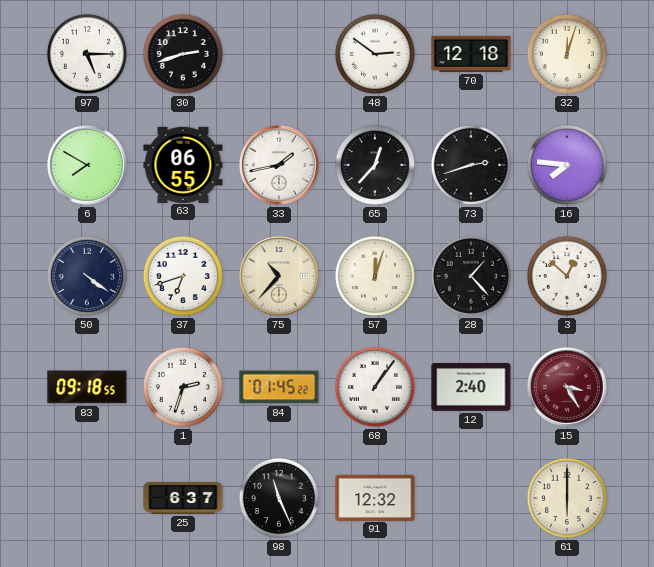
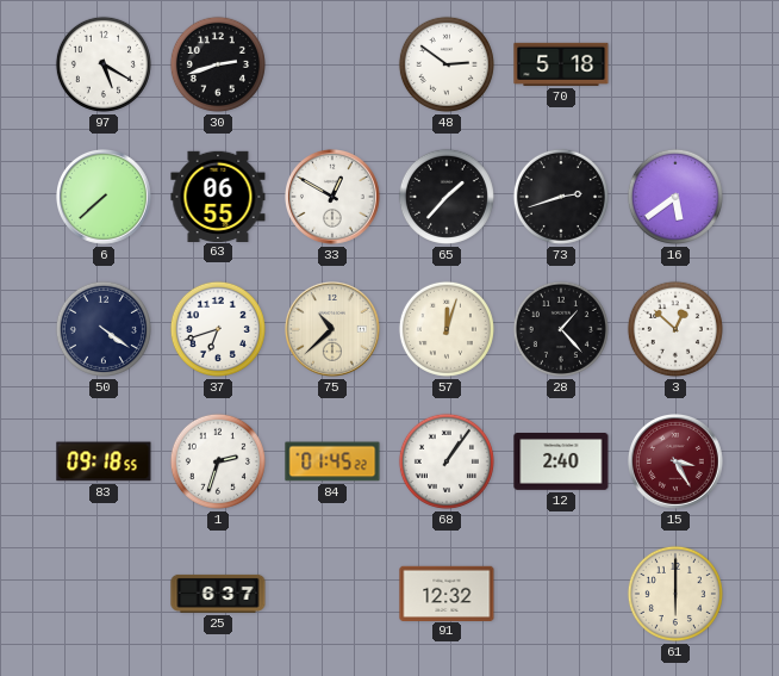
97: 5:15 -> 5:20 (104, 64)
70: 12:18 -> 5:18 (561, 64)
32: 12:03 -> none (567, 54)
6: 7:50 -> 7:38 (105, 198)
33: 1:43 -> 12:50 (334, 198)
65: 12:37 -> 1:37 (447, 197)
16: 7:46 -> 5:39 (675, 197)
75: 10:37 -> 10:38 (334, 330)
98: 11:26 -> none (279, 498)
